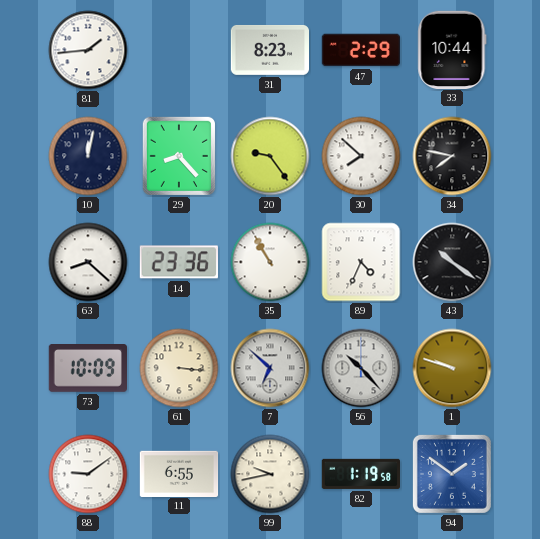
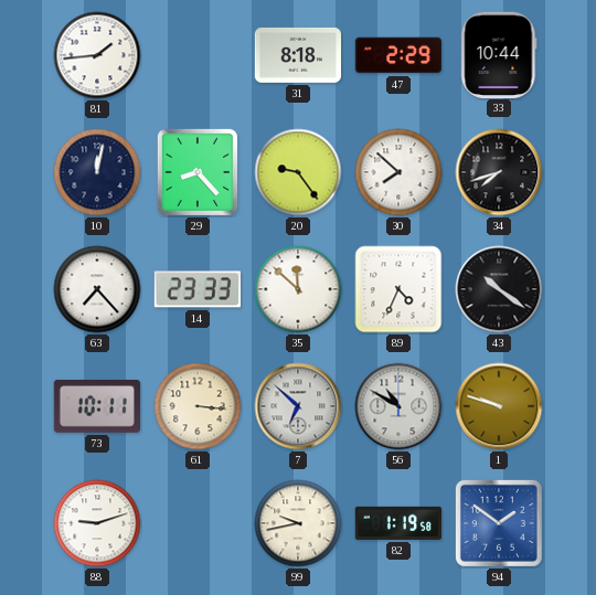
31: 8:23 -> 8:18 (298, 55)
34: 7:47 -> 7:42 (499, 172)
63: 8:22 -> 7:23 (97, 289)
14: 23:36 -> 23:33 (198, 289)
35: 10:55 -> 11:52 (298, 289)
73: 10:09 -> 10:11 (96, 407)
56: 10:23 -> 10:50 (398, 406)
88: 9:09 -> 9:12 (97, 523)
11: 6:55 -> none (179, 473)
